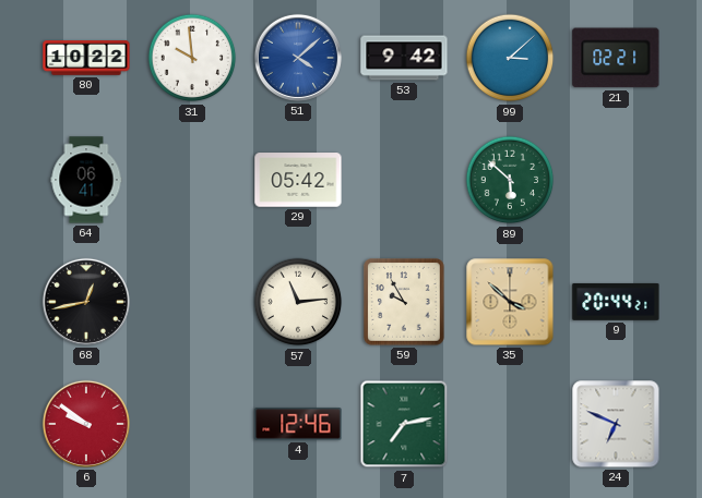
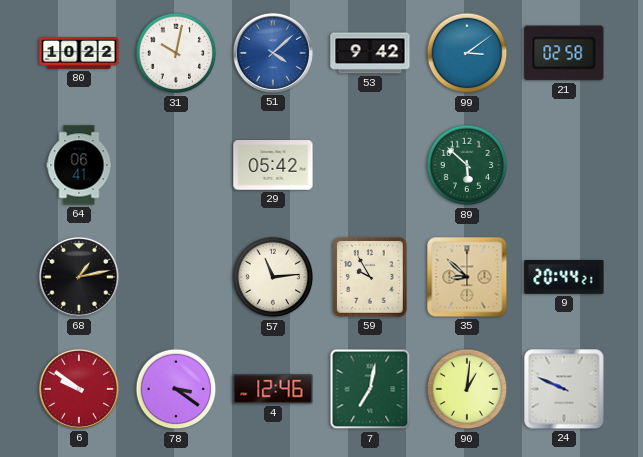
31: 9:59 -> 10:02 (176, 53)
99: 3:08 -> 3:09 (467, 53)
21: 02:21 -> 02:58 (564, 53)
68: 12:43 -> 1:13 (79, 277)
35: 3:52 -> 8:52 (467, 277)
78: none -> 3:21 (176, 389)
7: 7:13 -> 7:02 (370, 389)
90: none -> 1:01 (467, 389)
24: 6:49 -> 9:49 (564, 389)
